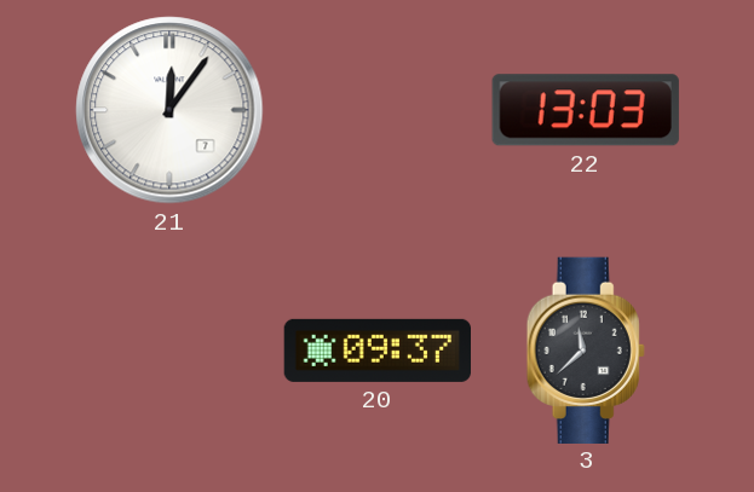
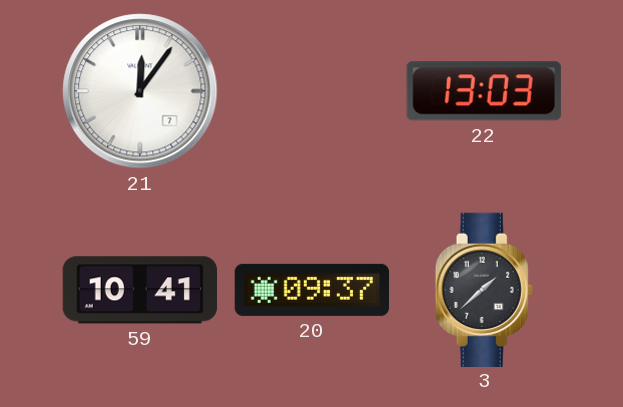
59: none -> 10:41 (139, 290)
3: 11:38 -> 1:38 (484, 289)
